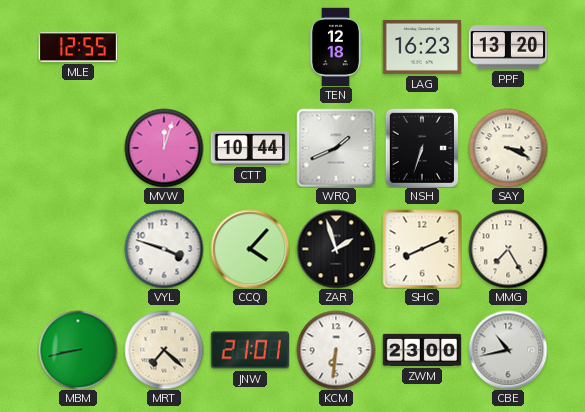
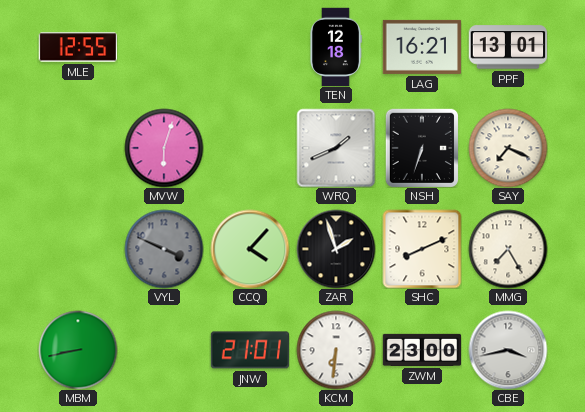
LAG: 16:23 -> 16:21 (422, 47)
PPF: 13:20 -> 13:01 (508, 47)
MVW: 12:03 -> 6:03 (164, 148)
CTT: 10:44 -> none (250, 148)
SAY: 3:19 -> 7:19 (508, 148)
VYL: 3:48 -> 3:49 (164, 249)
VYL dial: white -> grey (164, 249)
MRT: 7:22 -> none (164, 350)
CBE: 10:43 -> 3:43 (508, 350)
